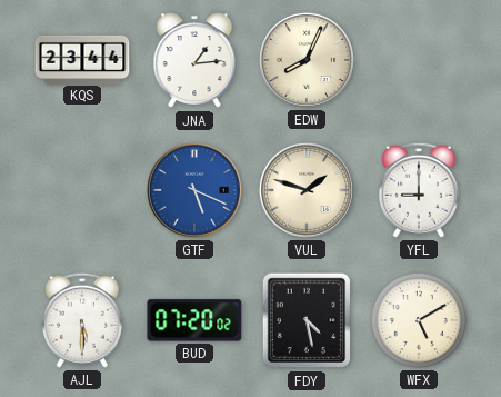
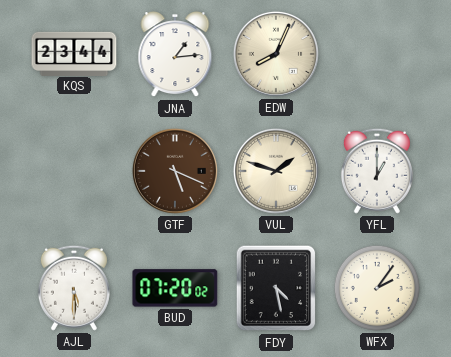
GTF dial: blue -> brown (175, 171)
YFL: 9:00 -> 1:00 (377, 171)
WFX: 5:10 -> 2:06 (377, 288)
